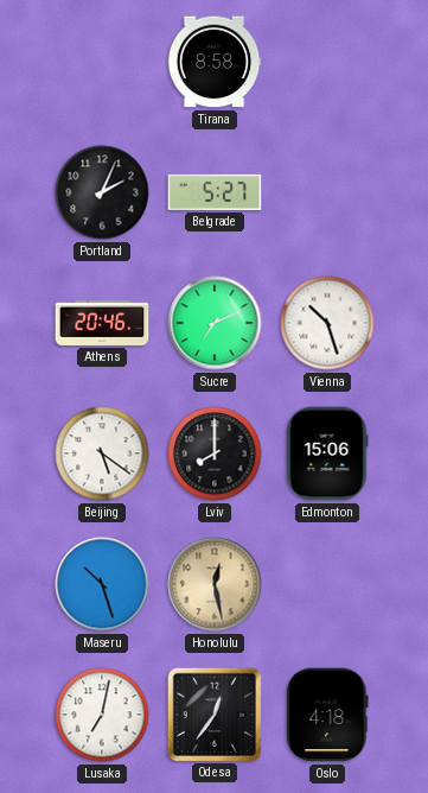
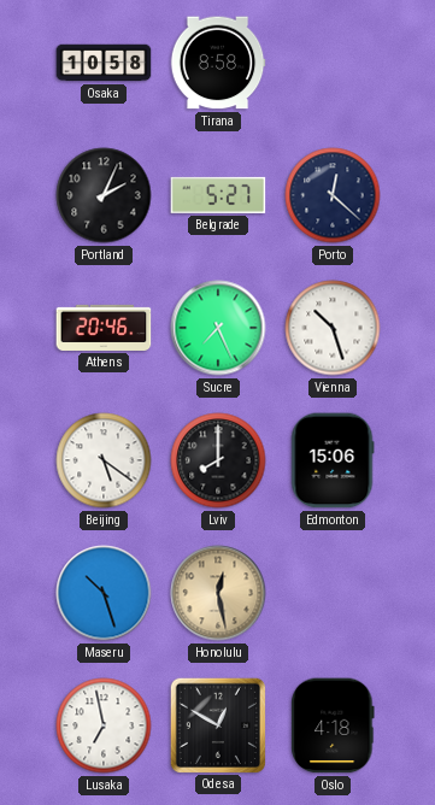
Osaka: none -> 10:58 (104, 63)
Porto: none -> 12:22 (333, 195)
Sucre: 7:11 -> 7:26 (218, 328)
Lusaka: 7:02 -> 6:58 (104, 725)
Odesa: 12:36 -> 12:50 (217, 724)
